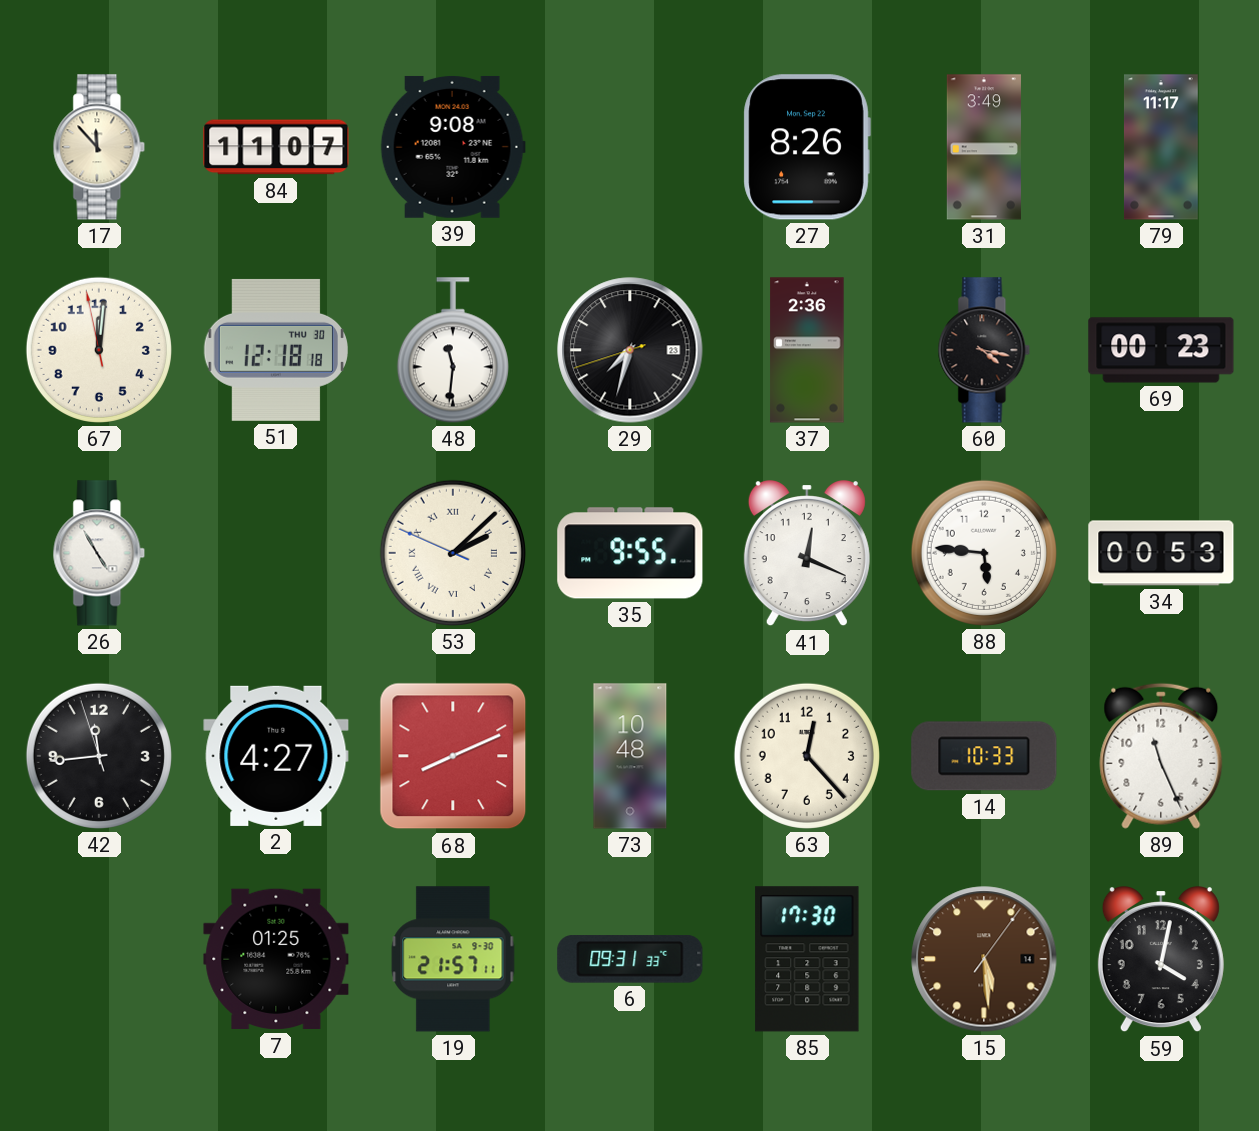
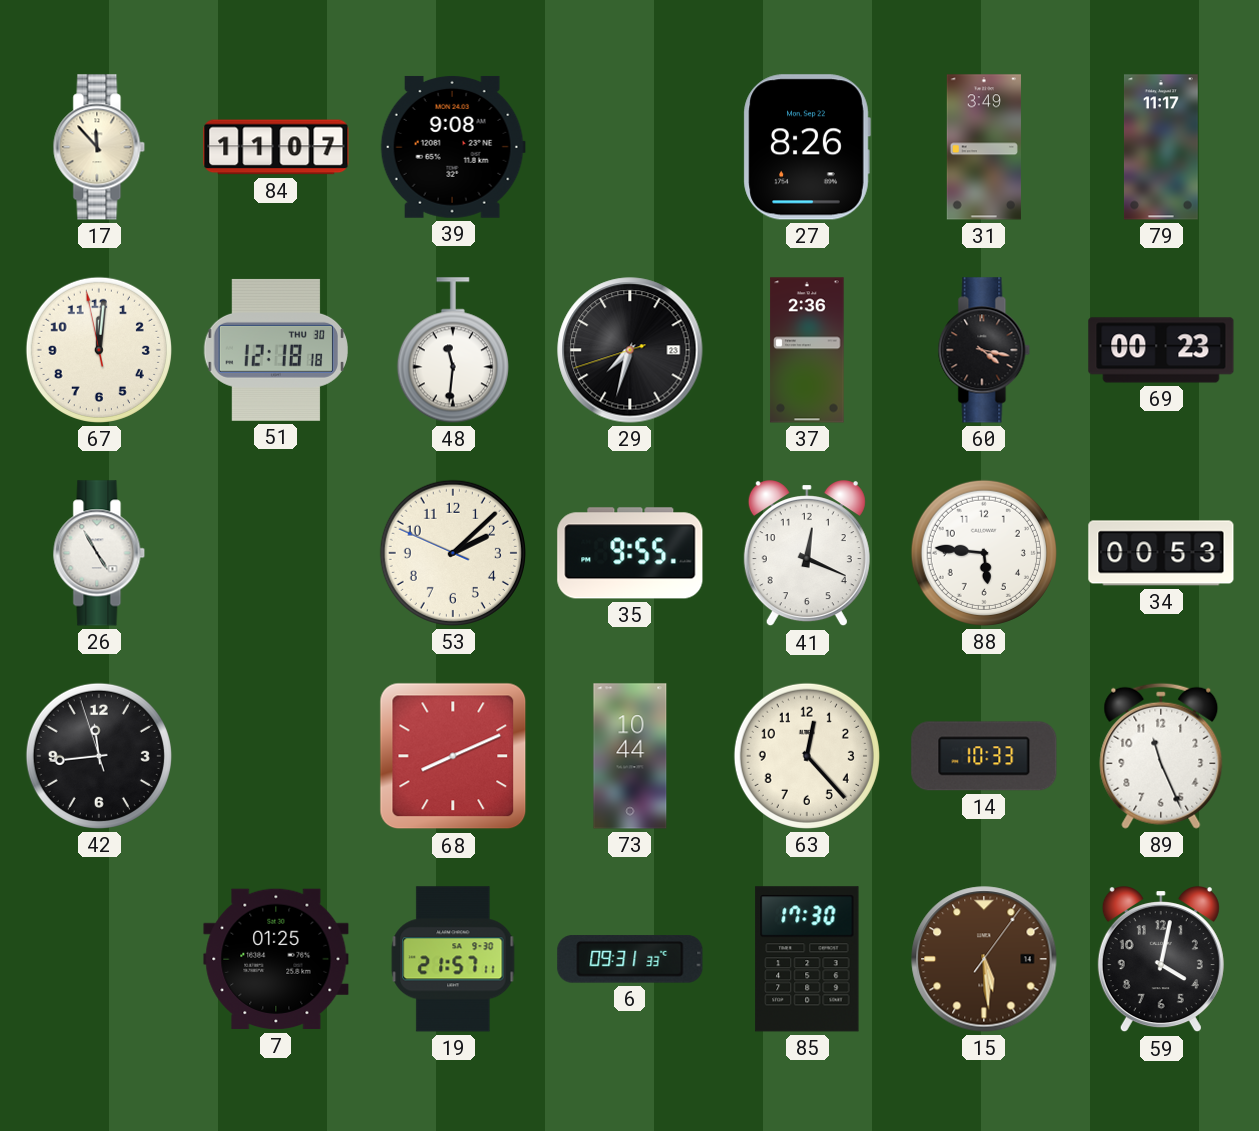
53 numerals: Roman -> Arabic (453, 553)
2: 4:27 -> none (276, 756)
73: 10:48 -> 10:44 (630, 756)
